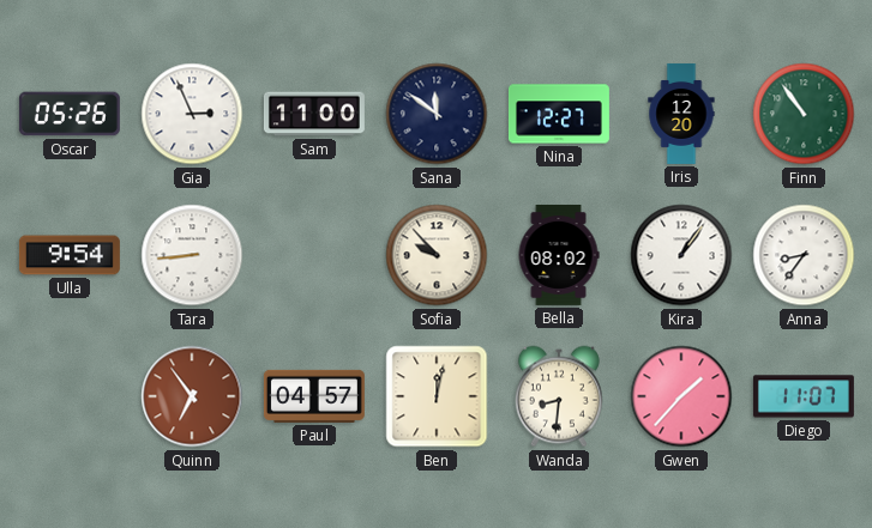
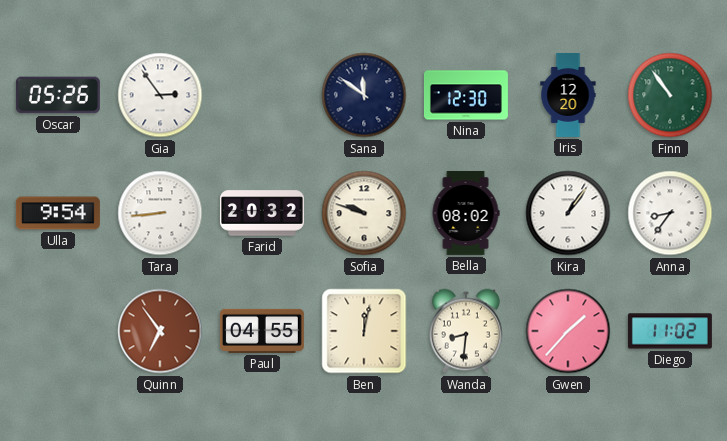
Gia: 2:56 -> 2:54 (160, 95)
Sam: 11:00 -> none (314, 114)
Nina: 12:27 -> 12:30 (466, 95)
Farid: none -> 20:32 (262, 213)
Sofia: 9:53 -> 9:48 (364, 213)
Paul: 04:57 -> 04:55 (262, 331)
Diego: 11:07 -> 11:02 (670, 331)
